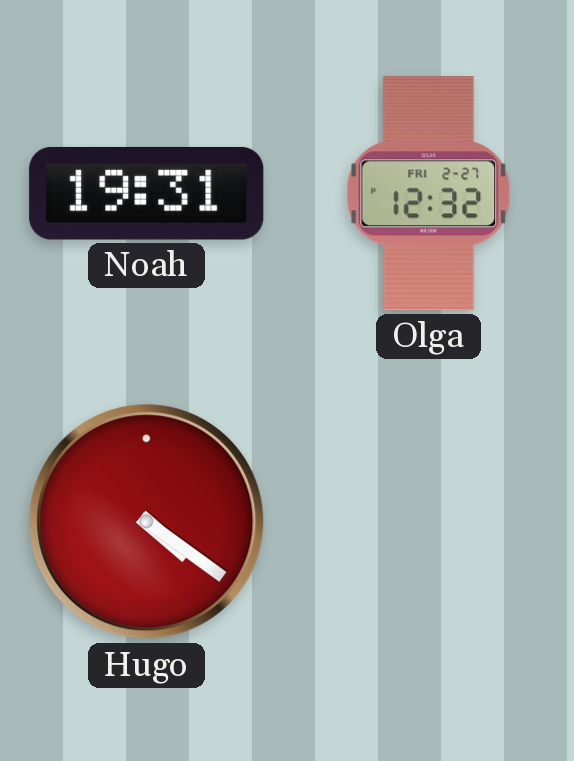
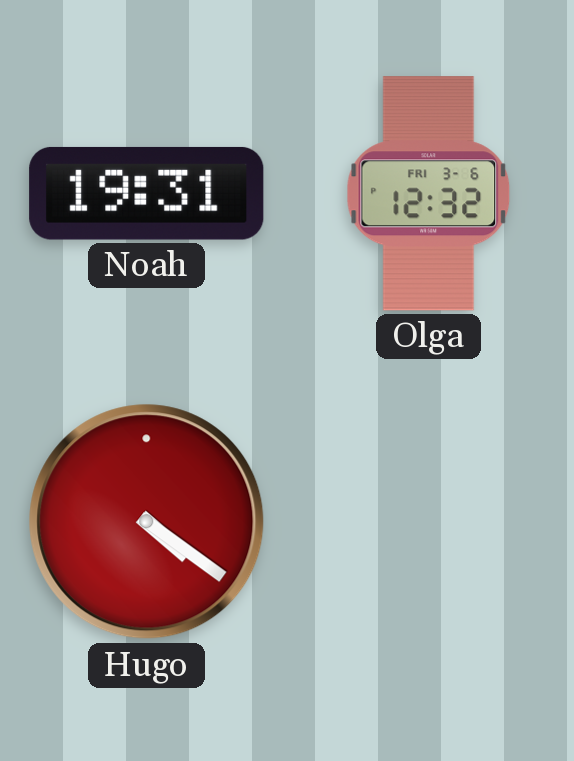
Olga date: FRI 2-27 -> FRI 3-6 (429, 194)
